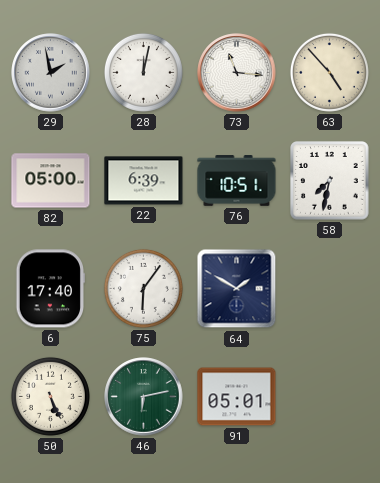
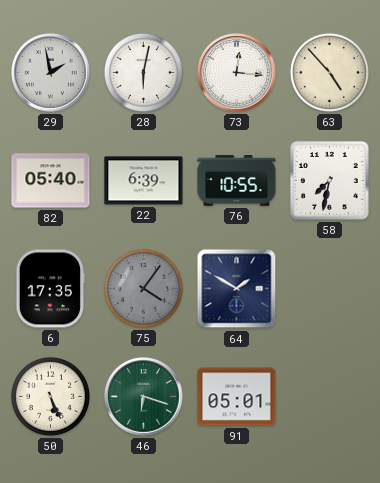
28: 12:02 -> 6:02 (143, 72)
73: 11:16 -> 12:16 (237, 73)
82: 05:00 -> 05:40 (51, 181)
76: 10:51 -> 10:55 (237, 181)
6: 17:40 -> 17:35 (50, 289)
75: 6:06 -> 4:06 (143, 288)
75 dial: white -> grey (143, 288)
46: 6:13 -> 6:18 (144, 397)
